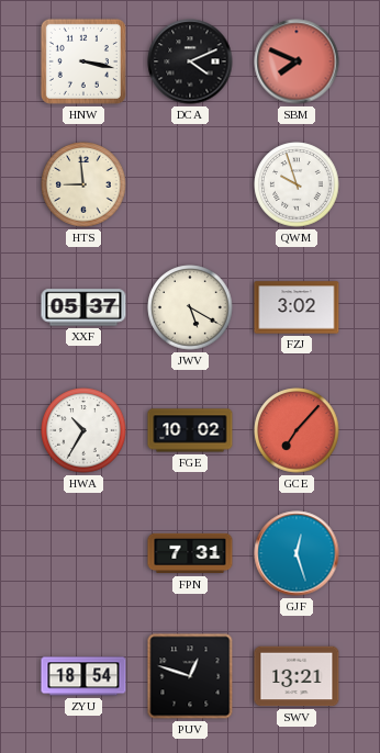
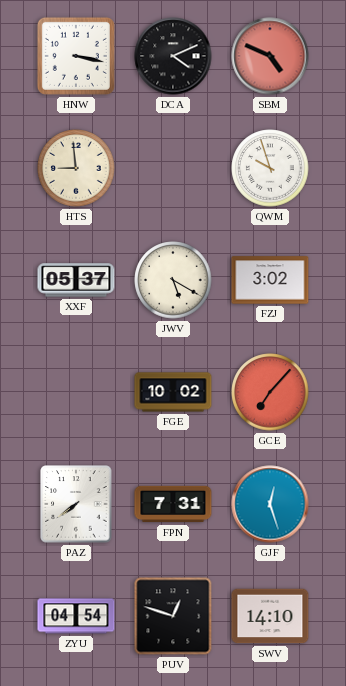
SBM: 7:49 -> 4:49 (270, 56)
HWA: 10:35 -> none (83, 430)
PAZ: none -> 7:39 (76, 504)
ZYU: 18:54 -> 04:54 (76, 616)
SWV: 13:21 -> 14:10 (270, 616)
